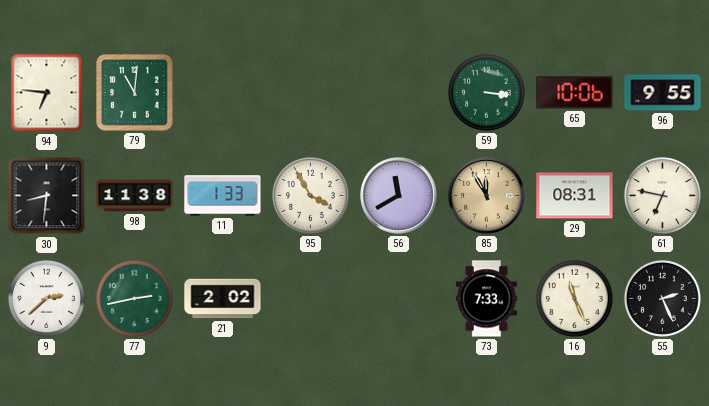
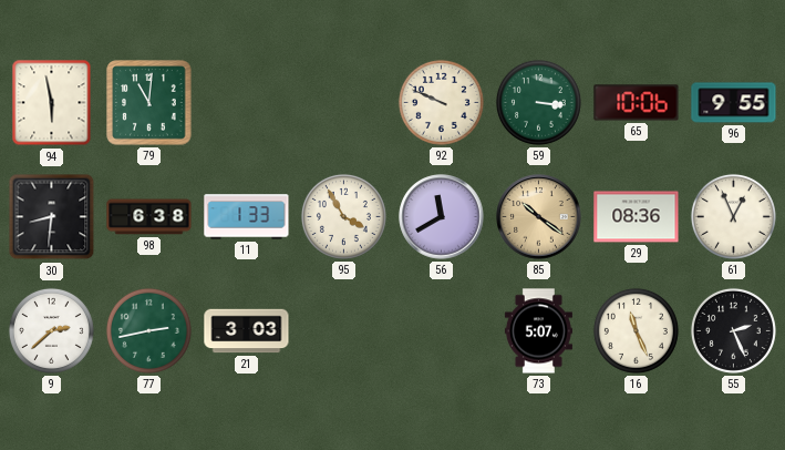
94: 6:46 -> 5:58 (52, 103)
92: none -> 9:49 (441, 102)
98: 11:38 -> 6:38 (149, 217)
85: 11:55 -> 10:21 (539, 217)
29: 08:31 -> 08:36 (637, 217)
61: 6:47 -> 12:56 (733, 216)
21: 2:02 -> 3:03 (247, 331)
73: 7:33 -> 5:07 (538, 331)
